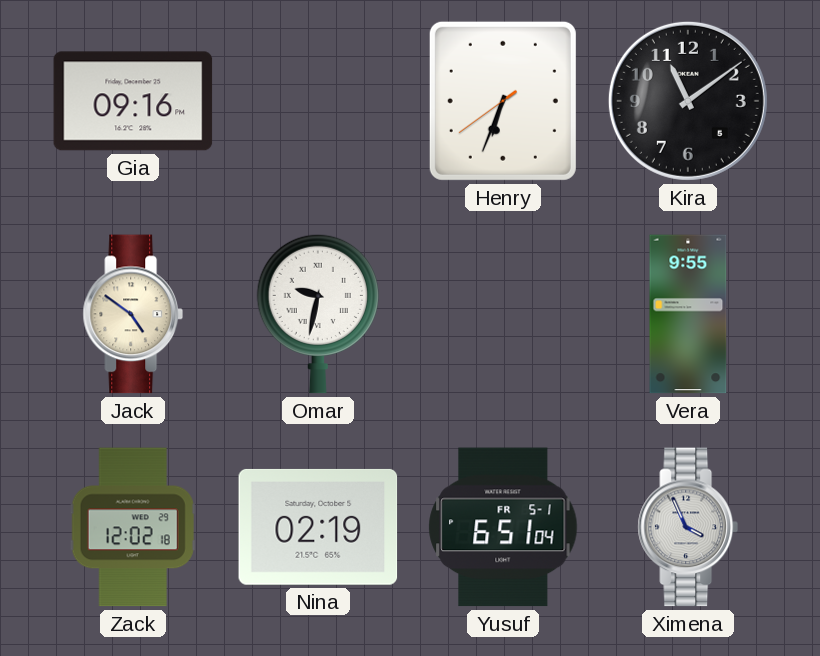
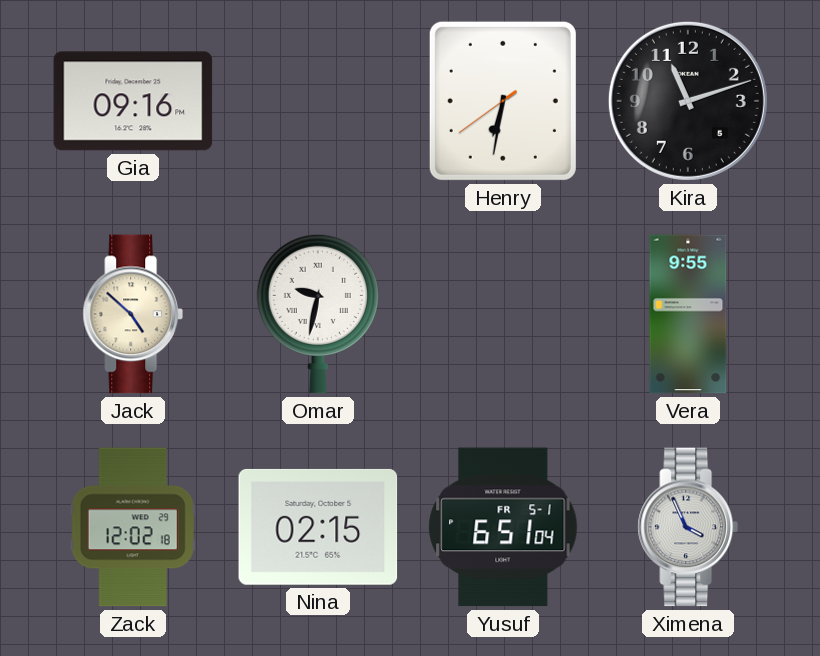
Henry: 6:33 -> 6:31 (503, 101)
Kira: 11:09 -> 11:12 (688, 101)
Jack: 4:51 -> 4:52 (132, 314)
Nina: 02:19 -> 02:15 (318, 527)
